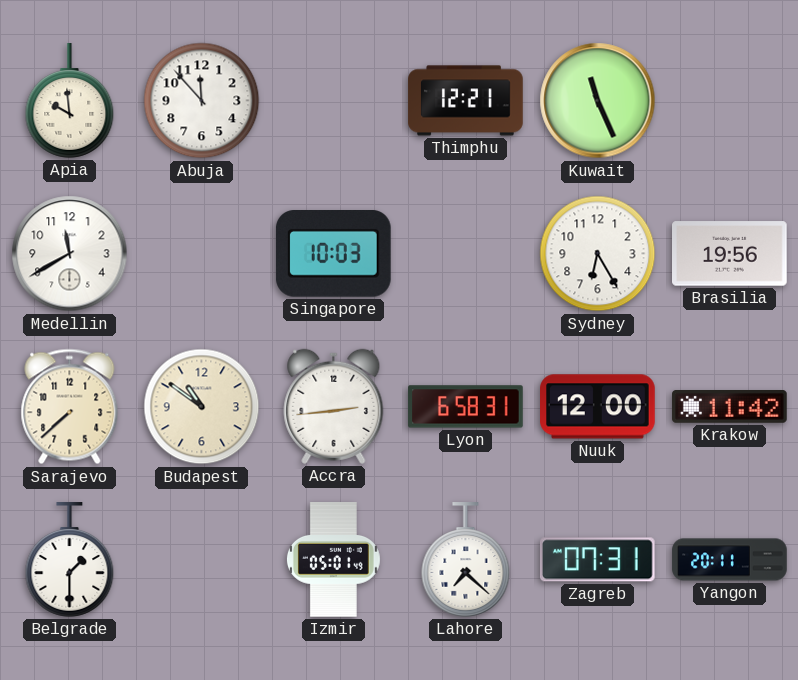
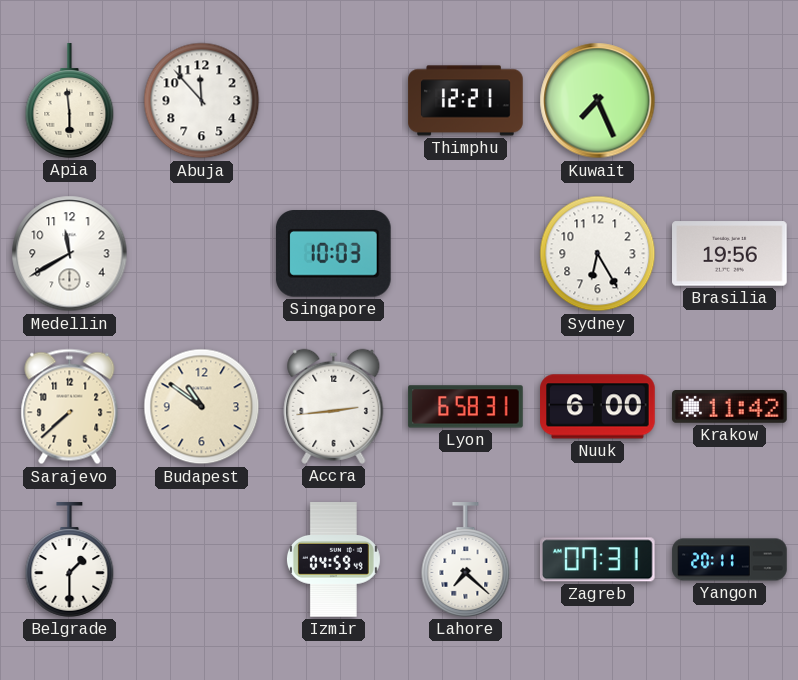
Apia: 9:59 -> 5:59 (70, 101)
Kuwait: 11:26 -> 7:26 (598, 101)
Nuuk: 12:00 -> 6:00 (598, 407)
Izmir: 05:01 -> 04:59 (333, 560)
